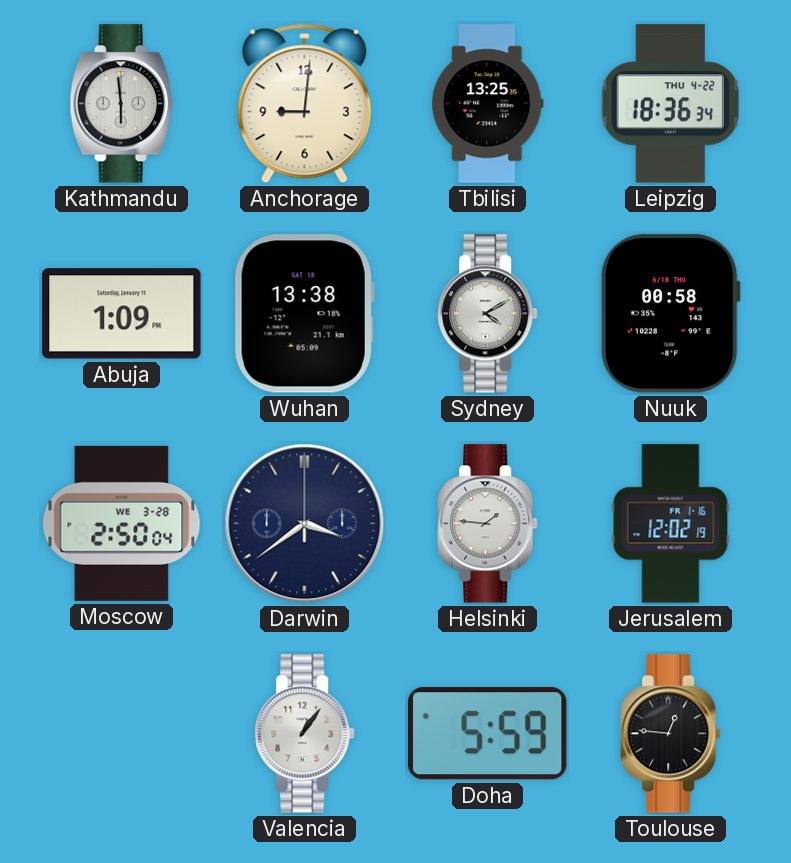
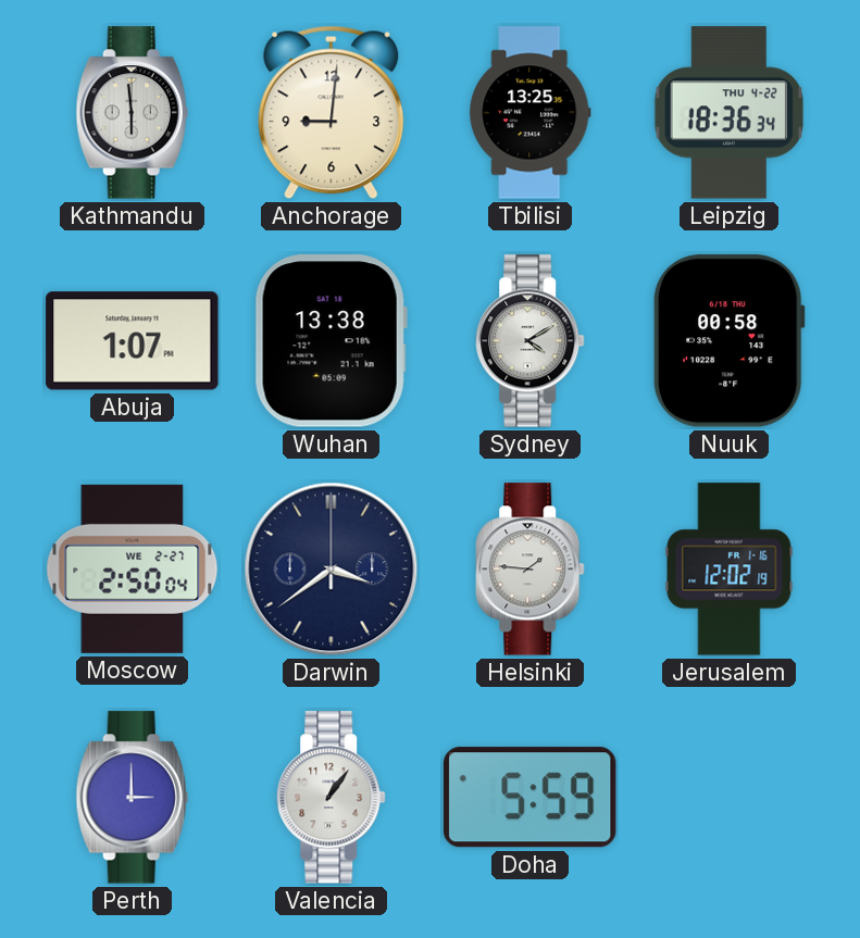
Abuja: 1:09 -> 1:07 (133, 341)
Moscow date: WE 3-28 -> WE 2-27 (133, 568)
Perth: none -> 3:00 (132, 798)
Toulouse: 12:46 -> none (671, 734)
